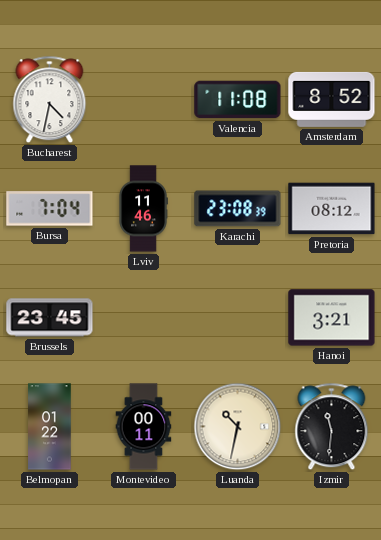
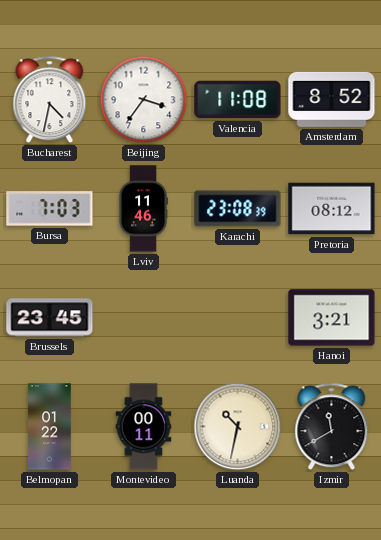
Beijing: none -> 3:36 (144, 100)
Bursa: 7:04 -> 7:03 (50, 209)
Izmir: 11:31 -> 11:40 (332, 427)
